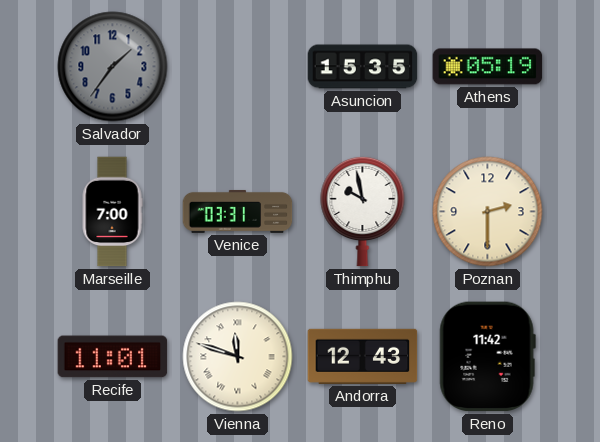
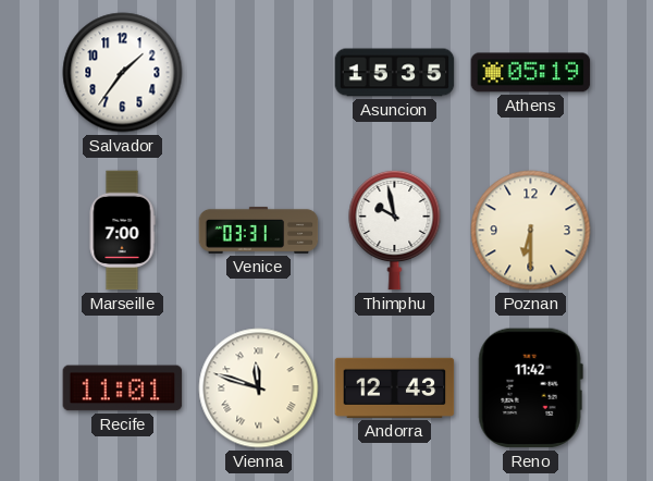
Salvador dial: grey -> white (123, 73)
Poznan: 2:30 -> 6:30 (531, 231)
